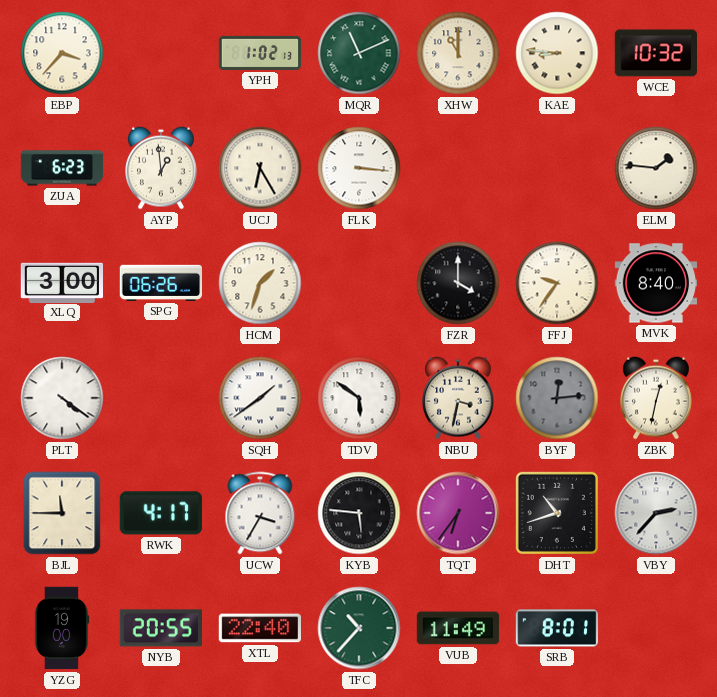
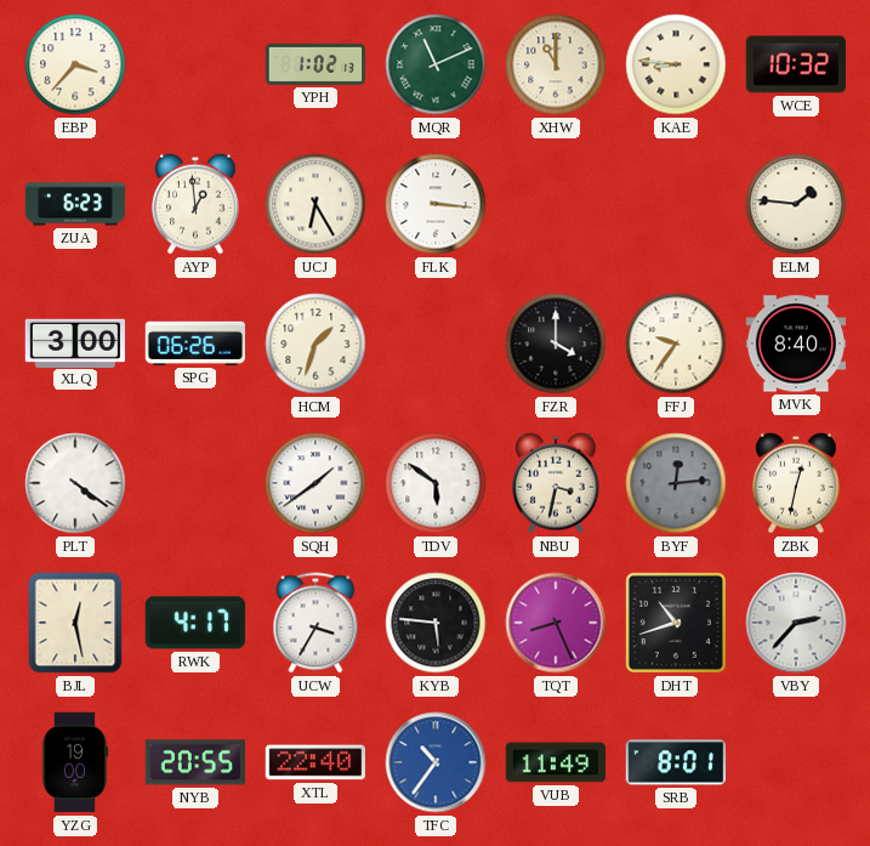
BJL: 11:45 -> 12:28 (75, 623)
TQT: 6:36 -> 8:26 (556, 623)
TFC: 10:37 -> 10:36 (436, 762)
TFC dial: green -> blue (436, 762)
